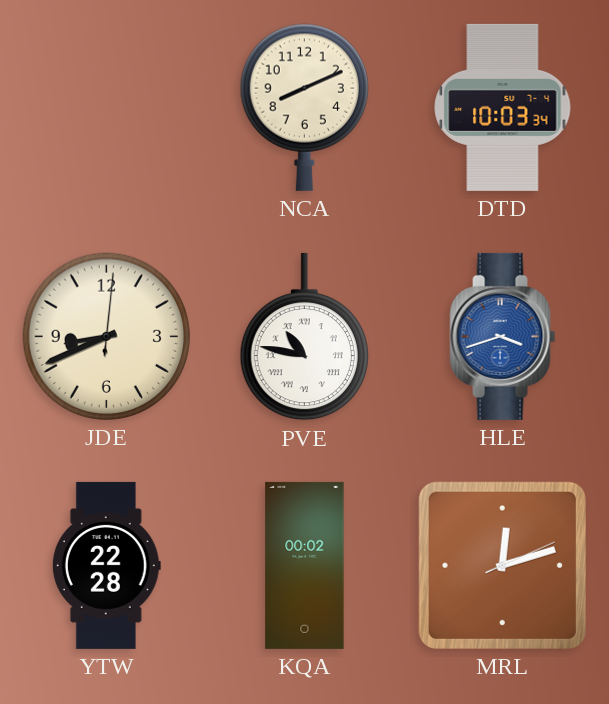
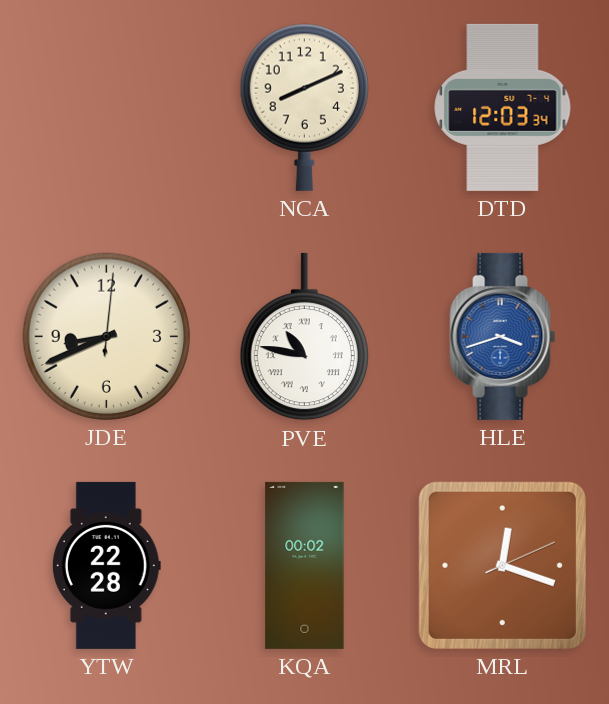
DTD: 10:03 -> 12:03 (503, 107)
MRL: 12:12 -> 12:18 (502, 565)
